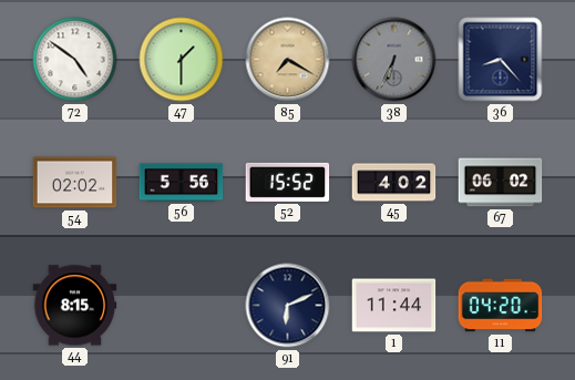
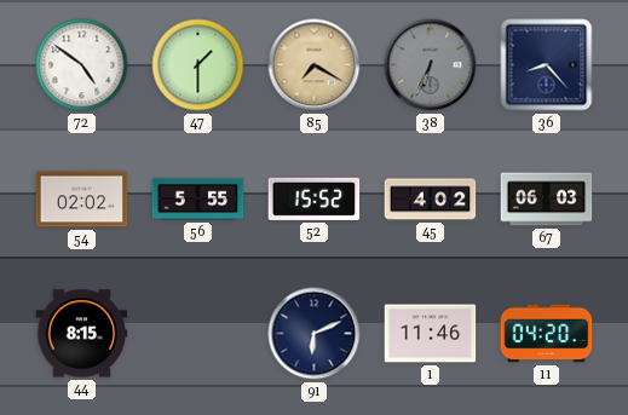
56: 5:56 -> 5:55 (198, 200)
67: 06:02 -> 06:03 (547, 200)
1: 11:44 -> 11:46 (431, 334)
